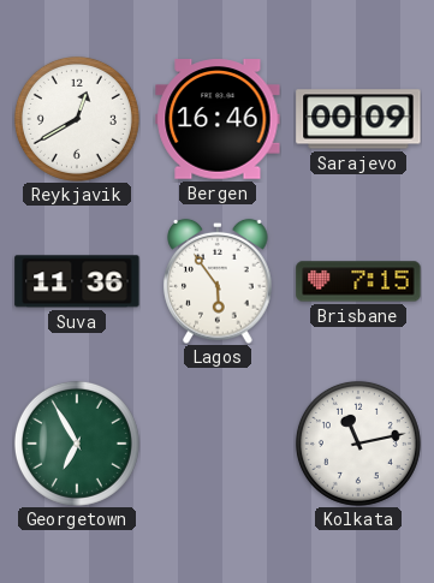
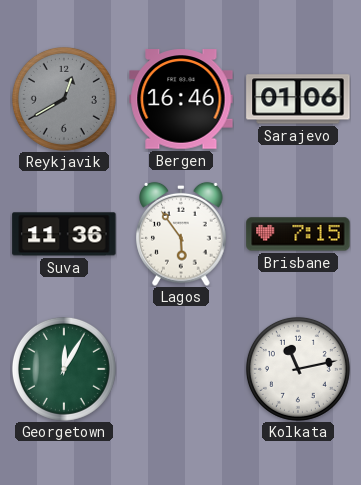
Reykjavik dial: white -> grey (64, 99)
Sarajevo: 00:09 -> 01:06 (298, 99)
Georgetown: 6:55 -> 12:05 (64, 369)
